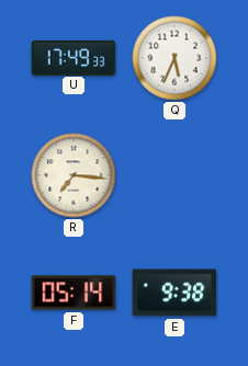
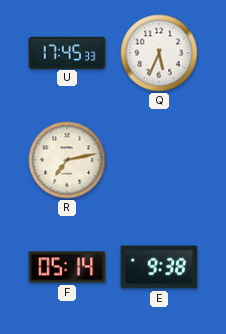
U: 17:49 -> 17:45 (67, 52)
R: 7:16 -> 7:13 (67, 160)
